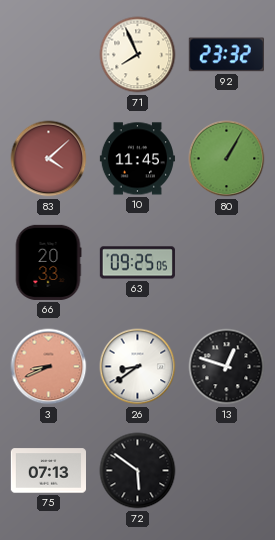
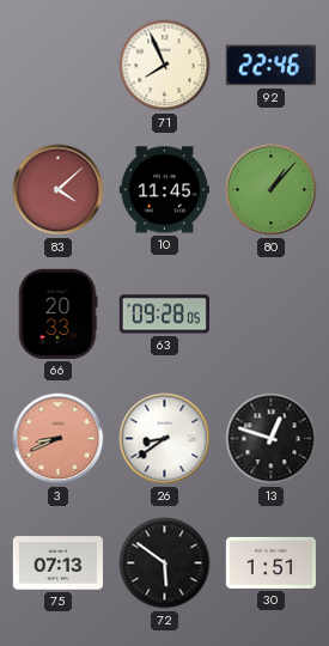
92: 23:32 -> 22:46 (270, 66)
80: 1:05 -> 1:07 (272, 190)
63: 09:25 -> 09:28 (164, 315)
30: none -> 1:51 (270, 562)
